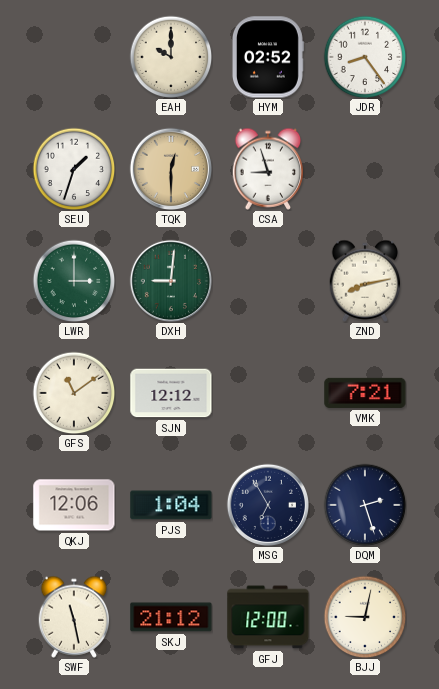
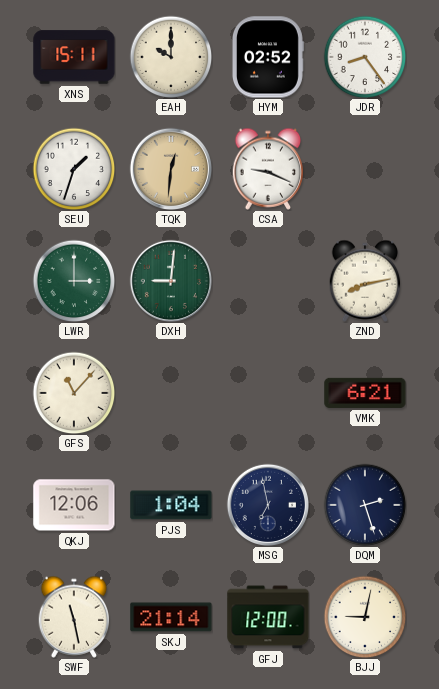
XNS: none -> 15:11 (74, 57)
TQK: 12:30 -> 12:31 (170, 168)
CSA: 8:57 -> 9:19 (268, 169)
GFS: 11:09 -> 11:07 (74, 393)
SJN: 12:12 -> none (171, 393)
VMK: 7:21 -> 6:21 (365, 393)
MSG: 6:55 -> 6:58 (267, 504)
SKJ: 21:12 -> 21:14 (171, 617)
